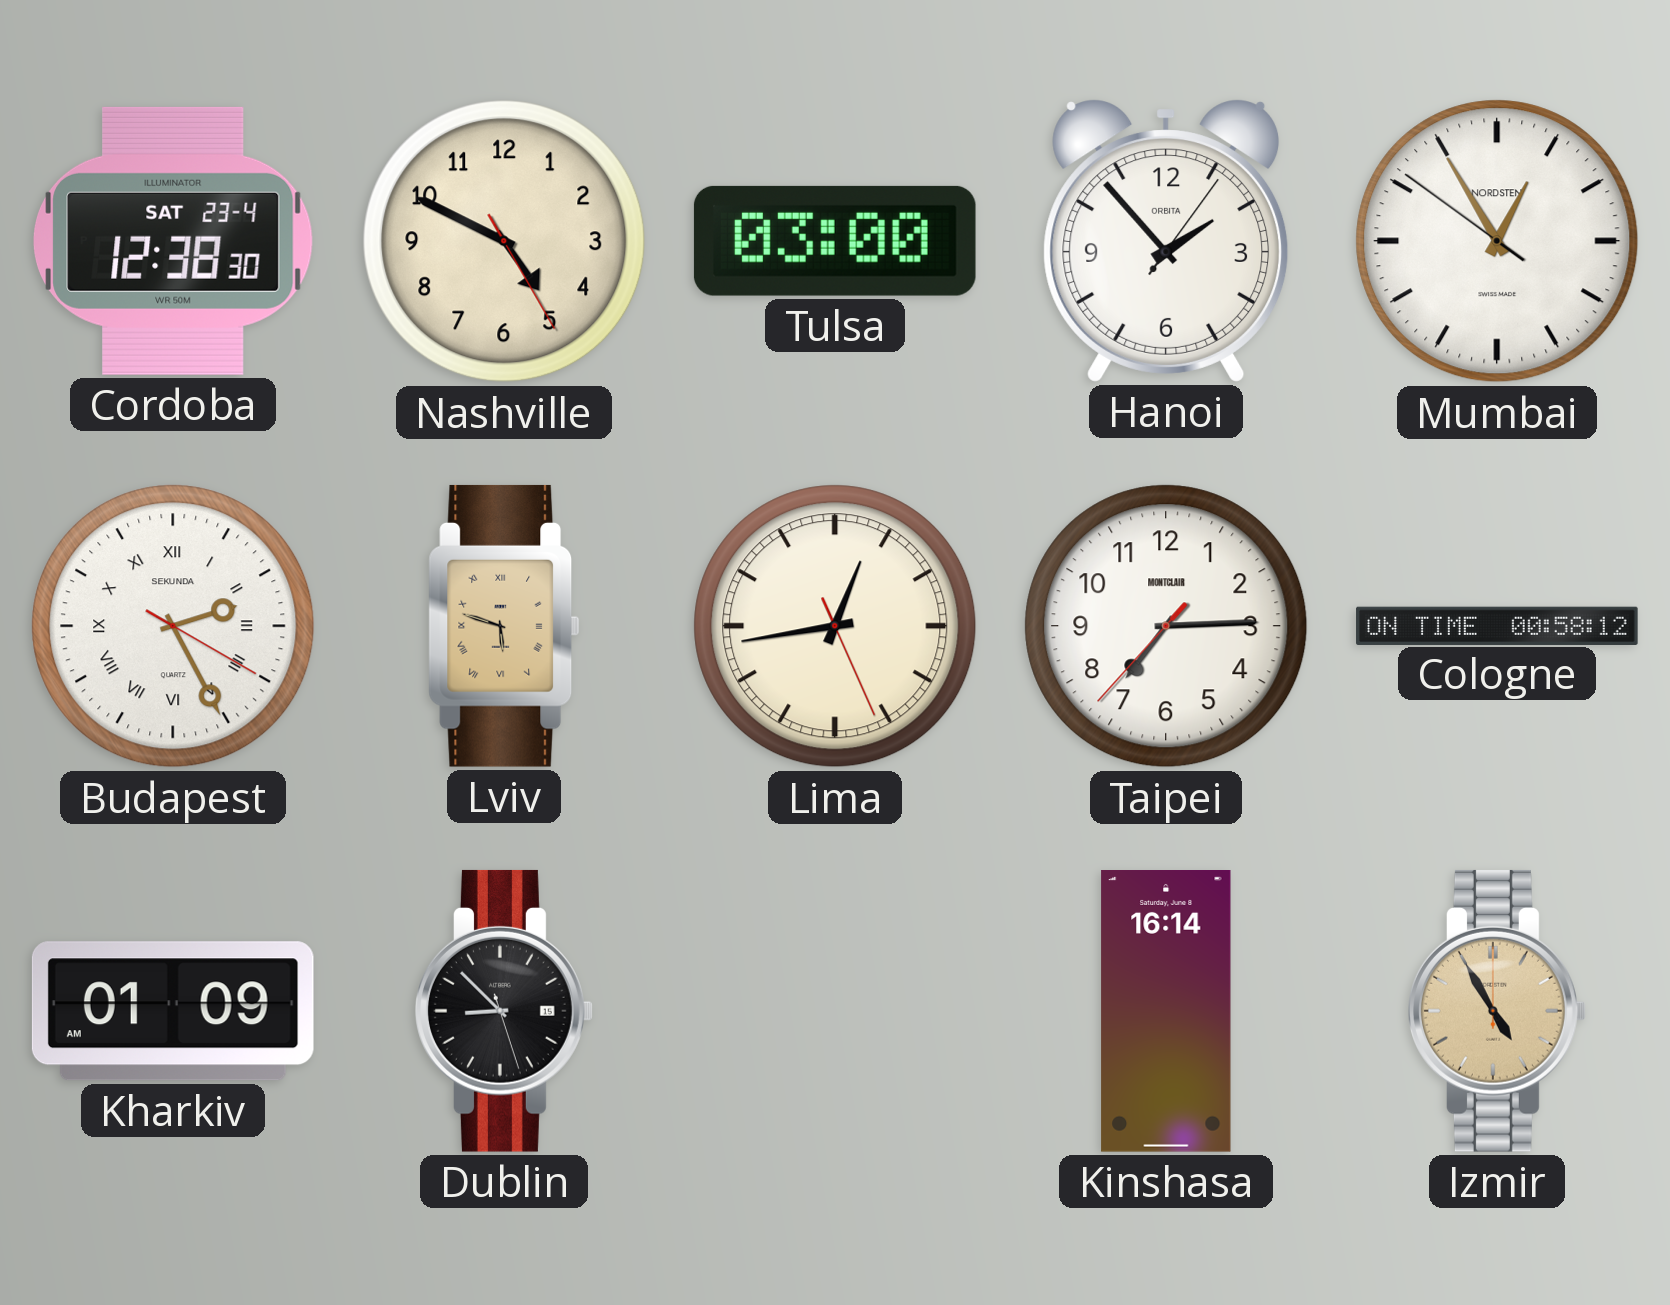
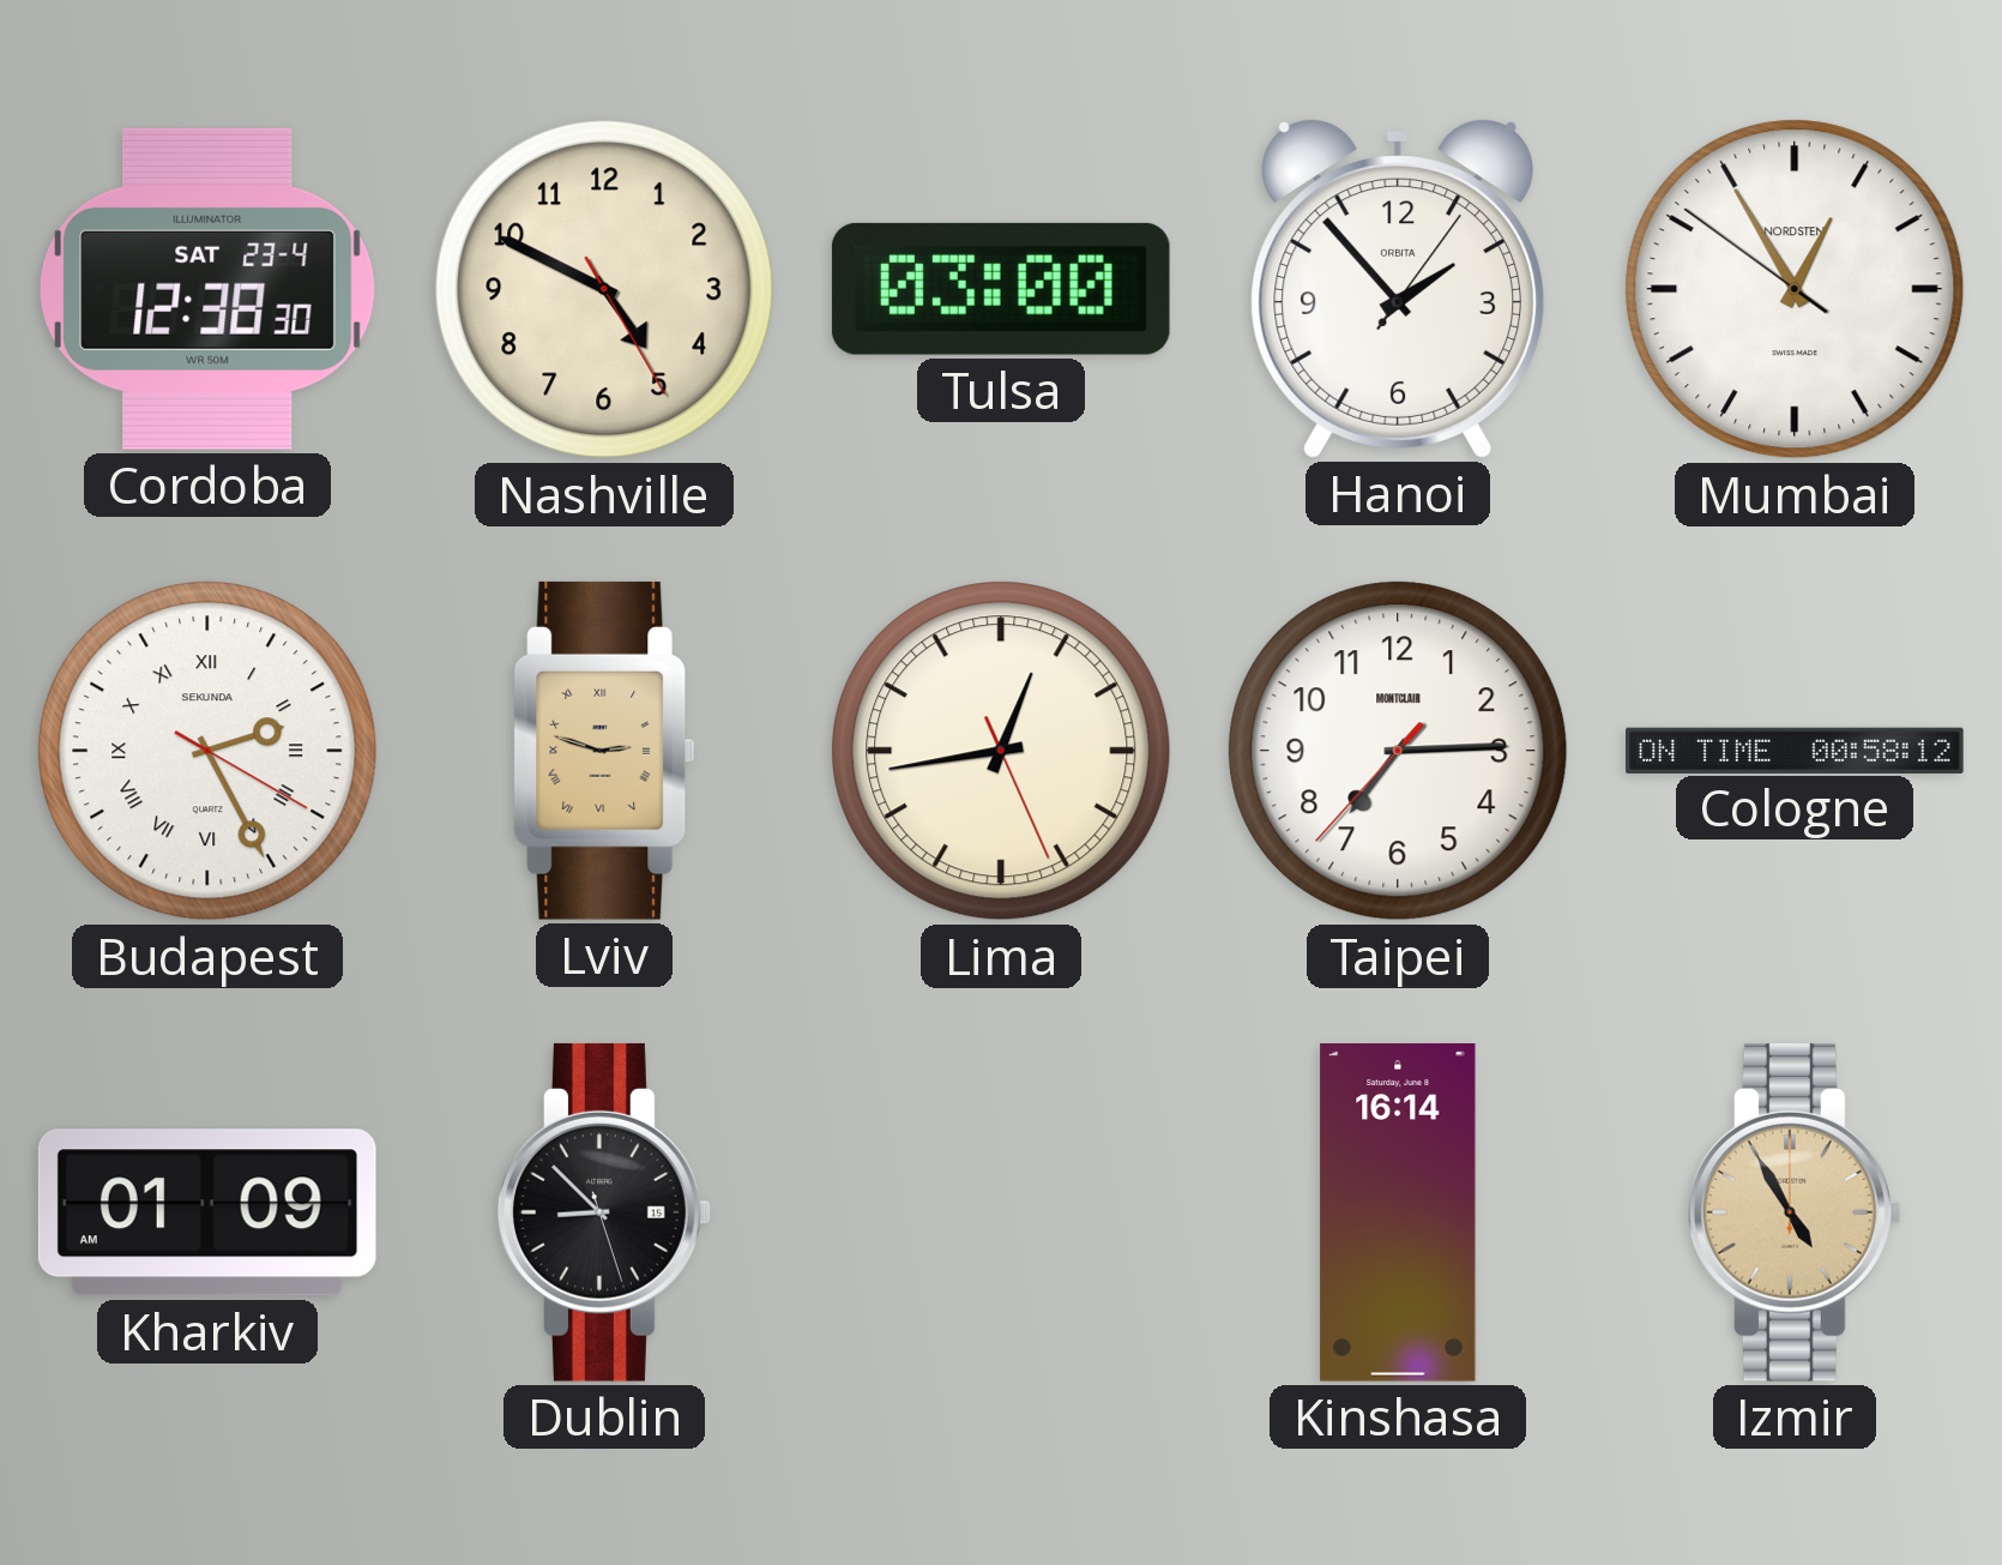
Lviv: 5:48 -> 2:48 (604, 751)
